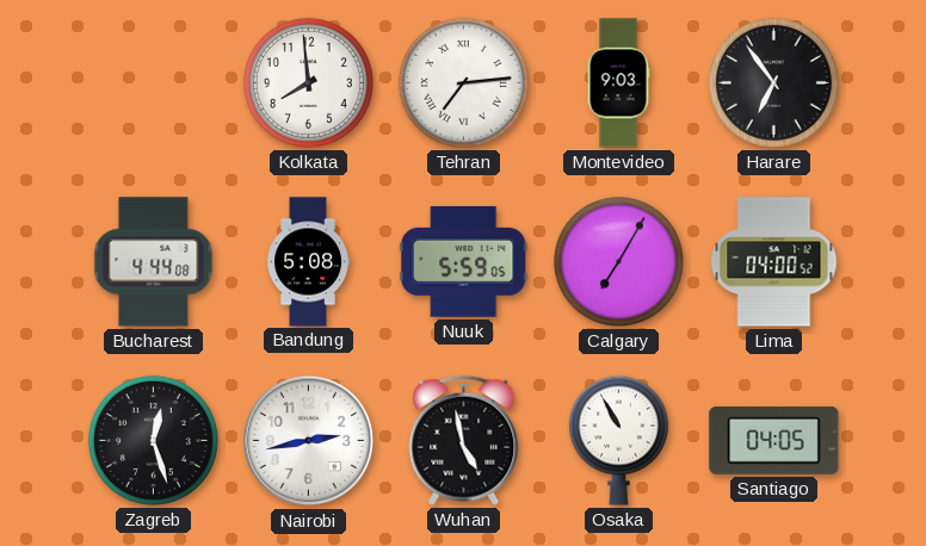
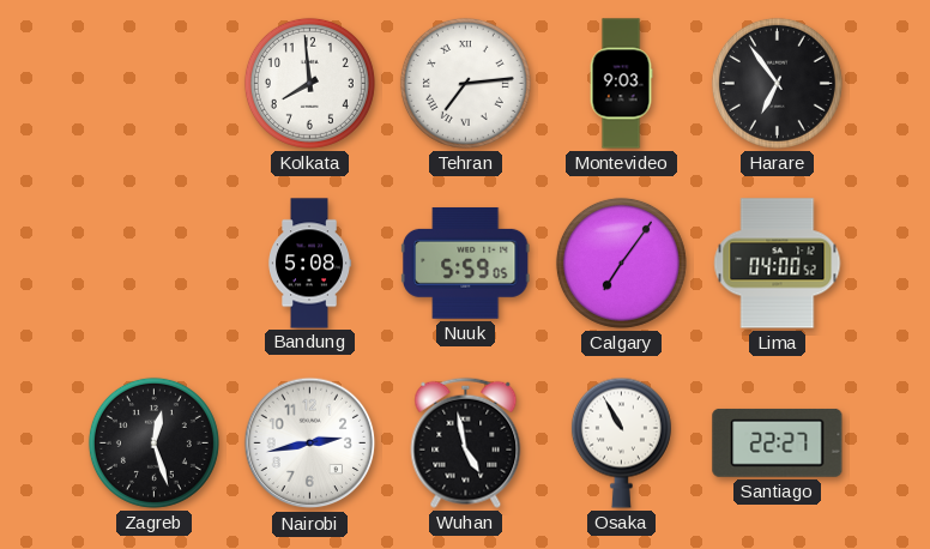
Bucharest: 4:44 -> none (154, 262)
Calgary: 7:05 -> 7:06 (621, 263)
Santiago: 04:05 -> 22:27 (778, 442)
